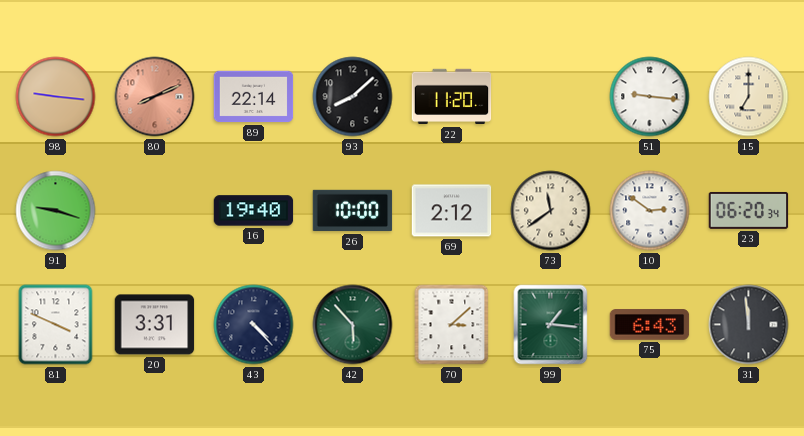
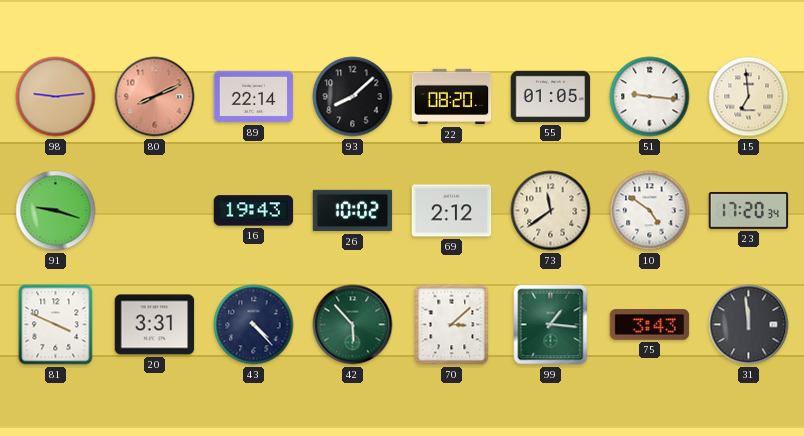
98: 9:16 -> 9:14 (56, 97)
22: 11:20 -> 08:20 (452, 97)
55: none -> 01:05 (551, 97)
15: 7:00 -> 6:59 (749, 97)
16: 19:40 -> 19:43 (254, 211)
26: 10:00 -> 10:02 (353, 211)
10: 2:51 -> 4:51 (650, 211)
23: 06:20 -> 17:20 (749, 210)
75: 6:43 -> 3:43 (650, 325)
